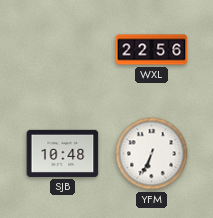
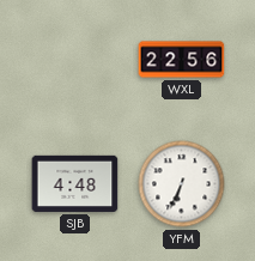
SJB: 10:48 -> 4:48 (75, 183)
